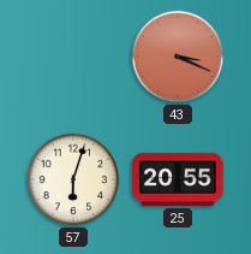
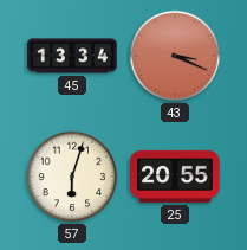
45: none -> 13:34 (72, 56)
